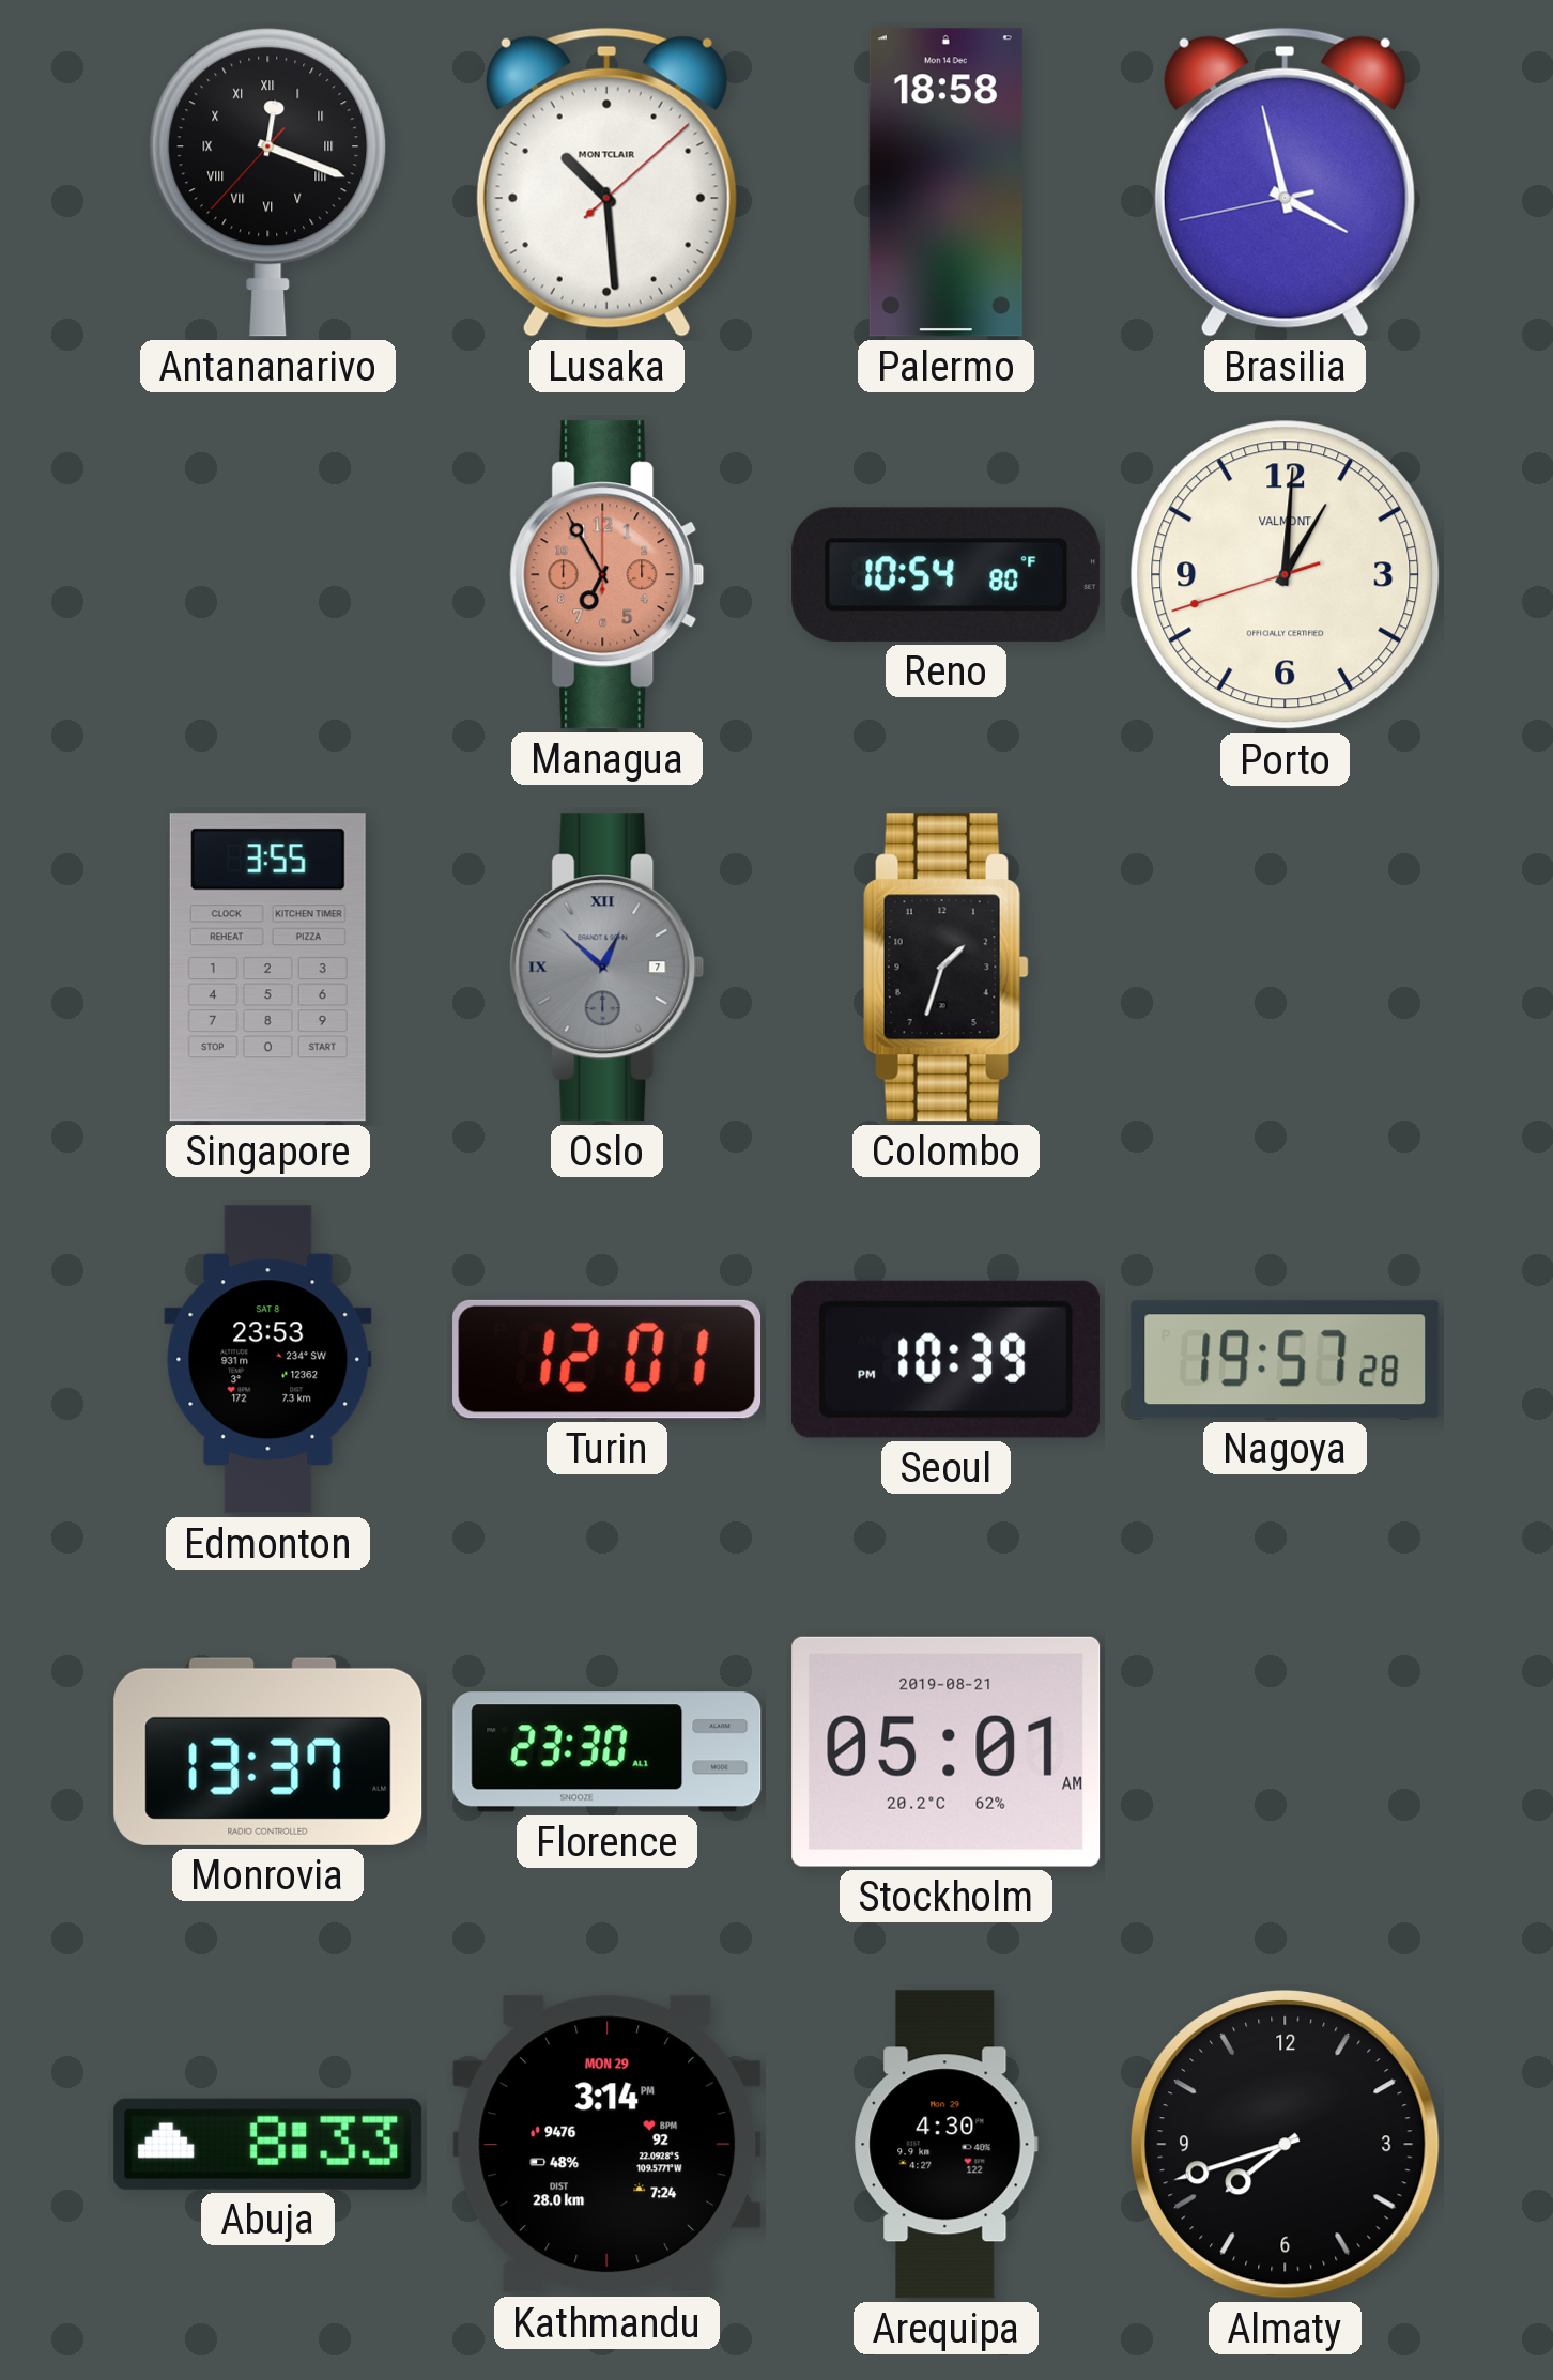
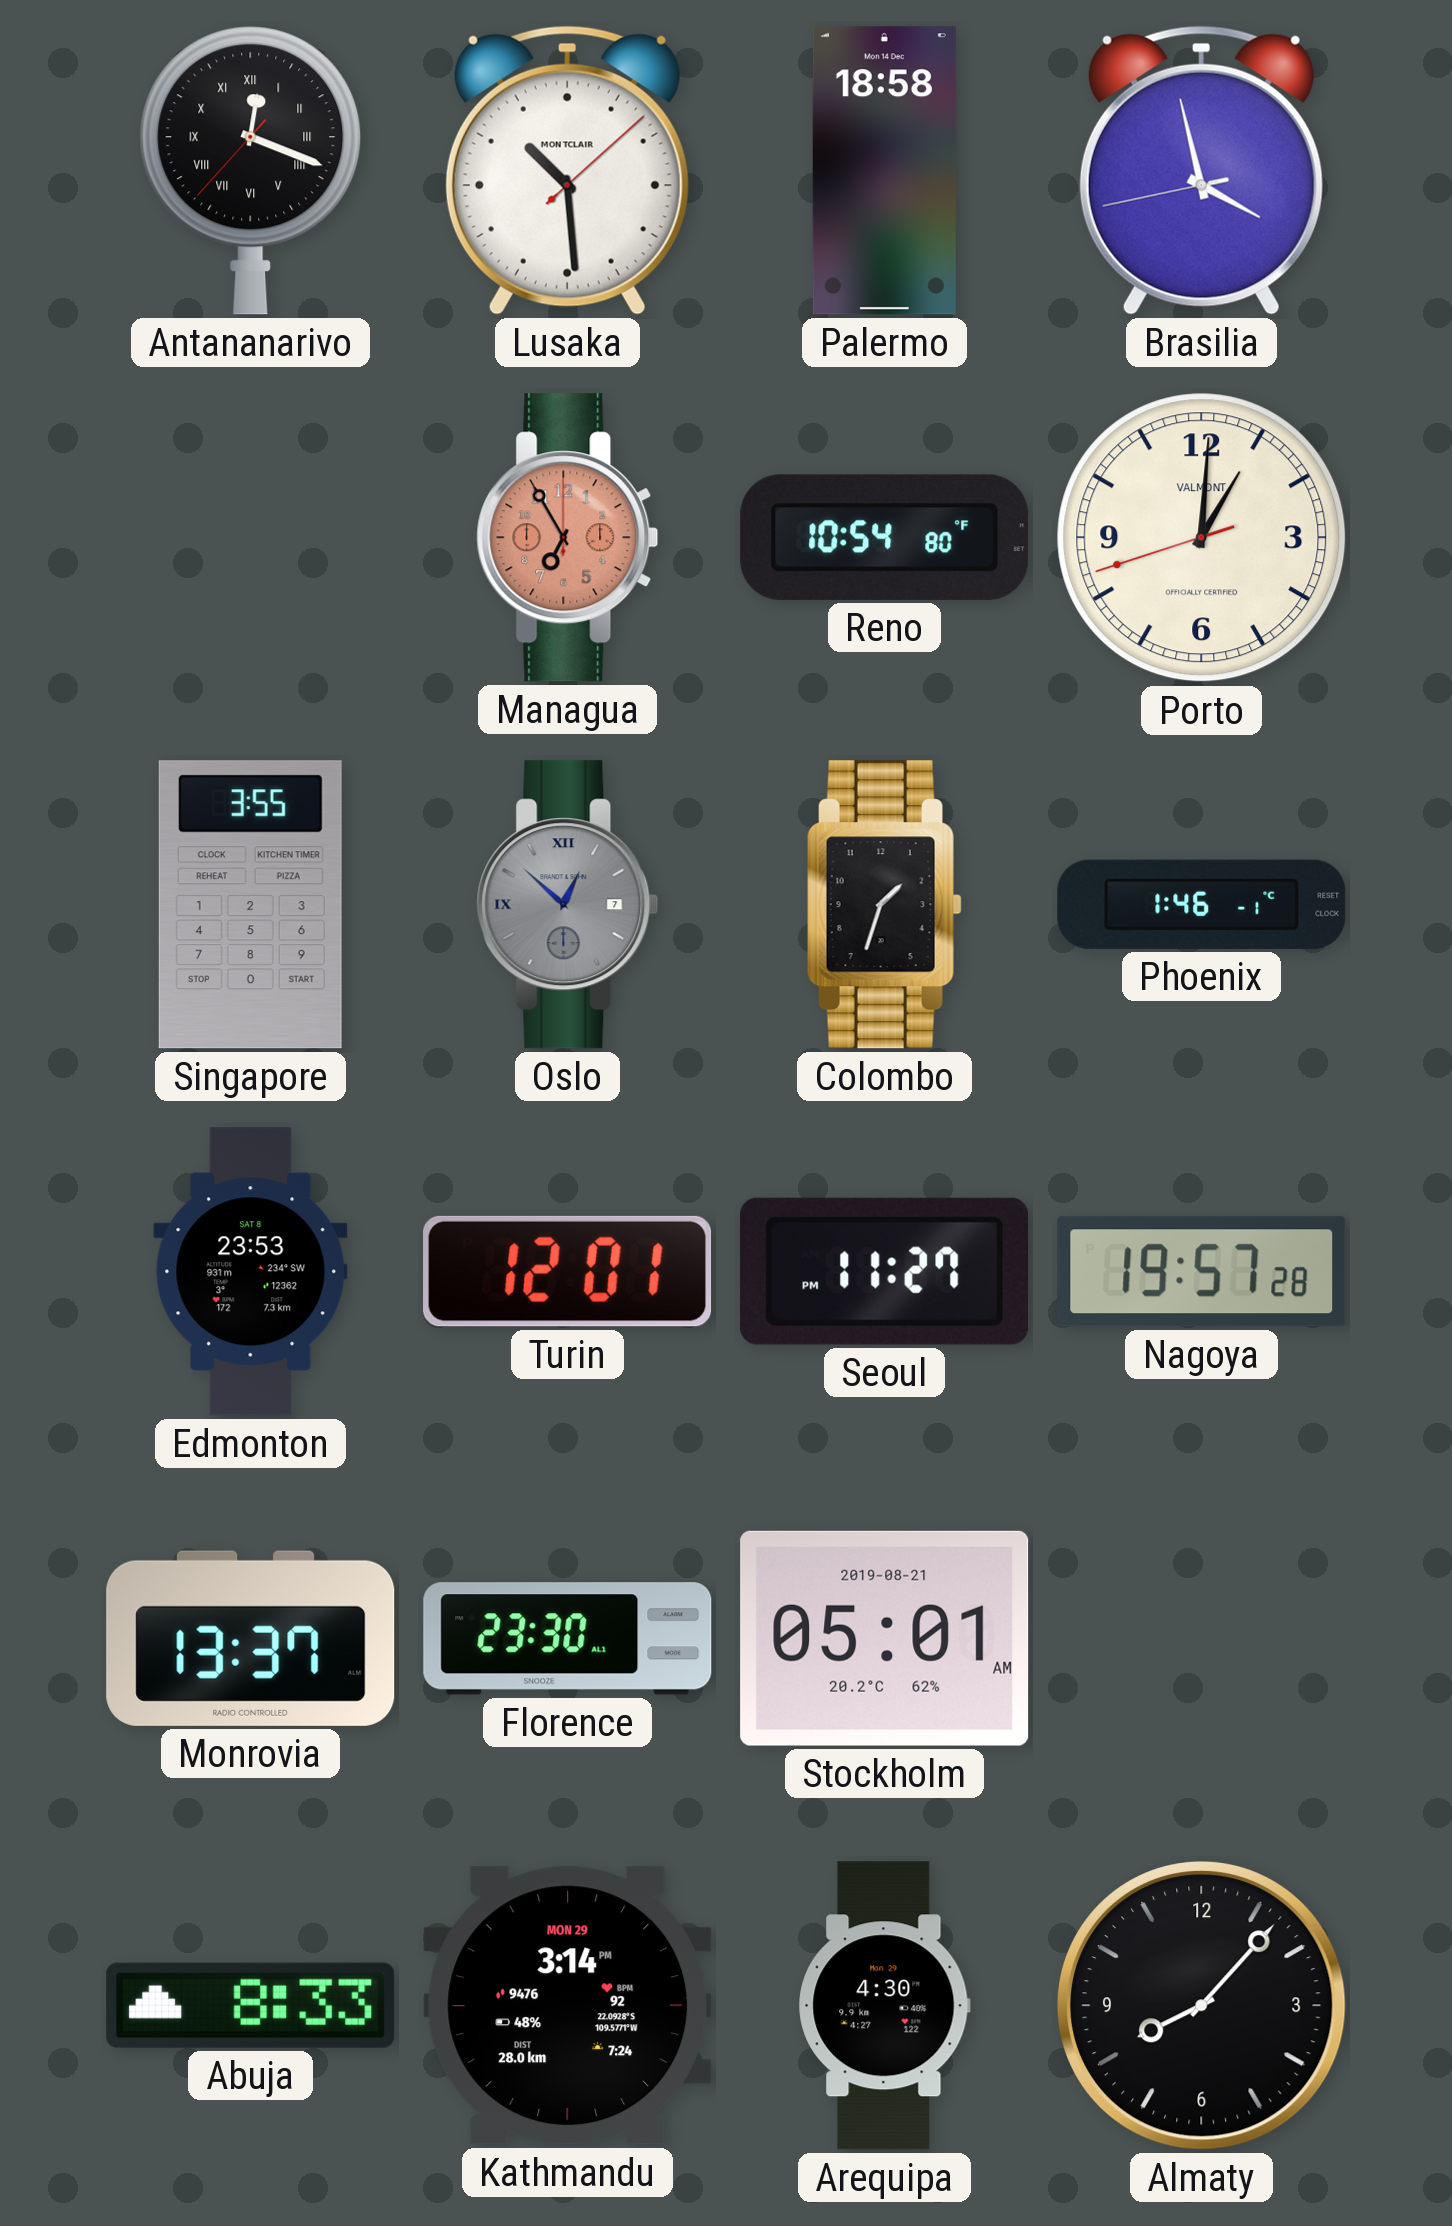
Phoenix: none -> 1:46 (1202, 904)
Seoul: 10:39 -> 11:27 (885, 1271)
Almaty: 7:42 -> 8:07 (1202, 2006)
